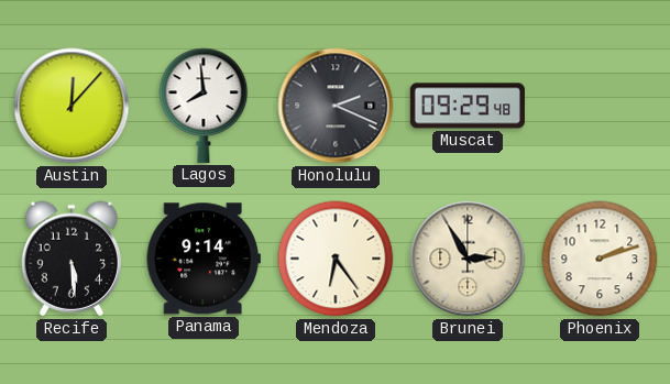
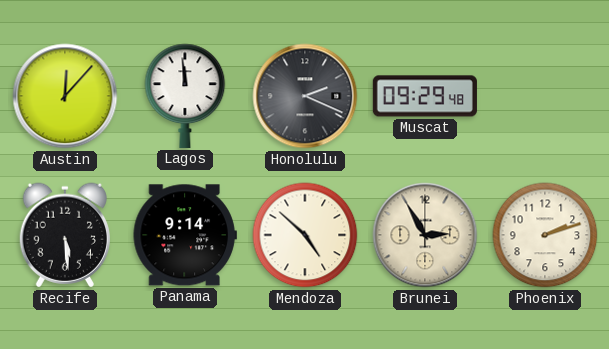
Lagos: 7:59 -> 11:59 (185, 96)
Mendoza: 6:24 -> 4:52 (305, 235)
